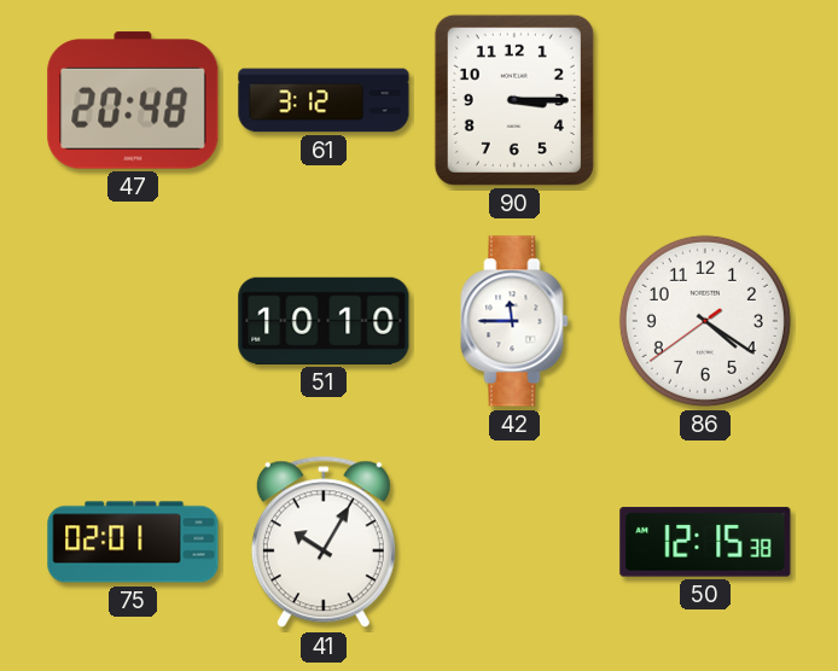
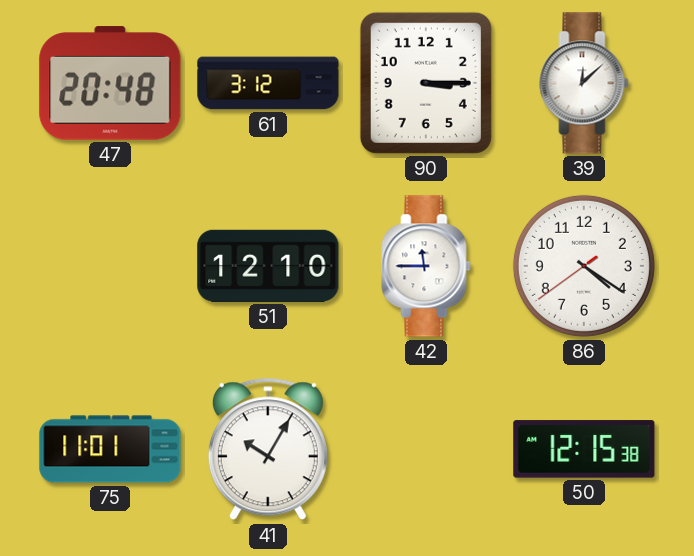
39: none -> 12:08 (584, 83)
51: 10:10 -> 12:10 (268, 266)
75: 02:01 -> 11:01 (110, 449)
